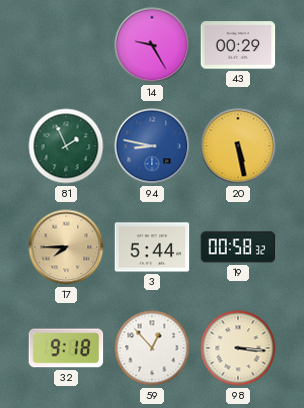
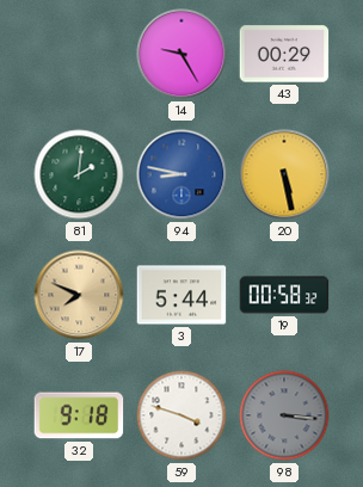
81: 1:56 -> 2:01 (79, 174)
17: 7:45 -> 7:49 (79, 295)
59: 12:53 -> 3:48 (181, 415)
98 dial: cream -> grey (284, 415)
